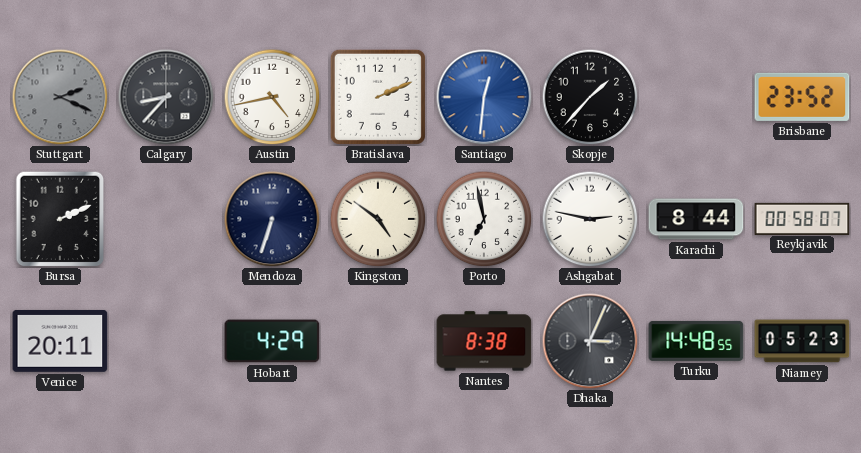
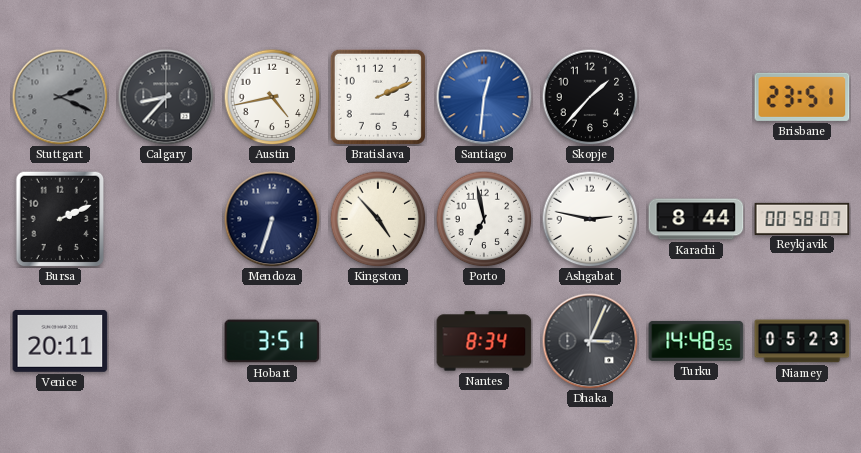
Brisbane: 23:52 -> 23:51 (802, 97)
Kingston: 4:51 -> 4:53 (378, 219)
Hobart: 4:29 -> 3:51 (272, 341)
Nantes: 8:38 -> 8:34 (484, 341)
